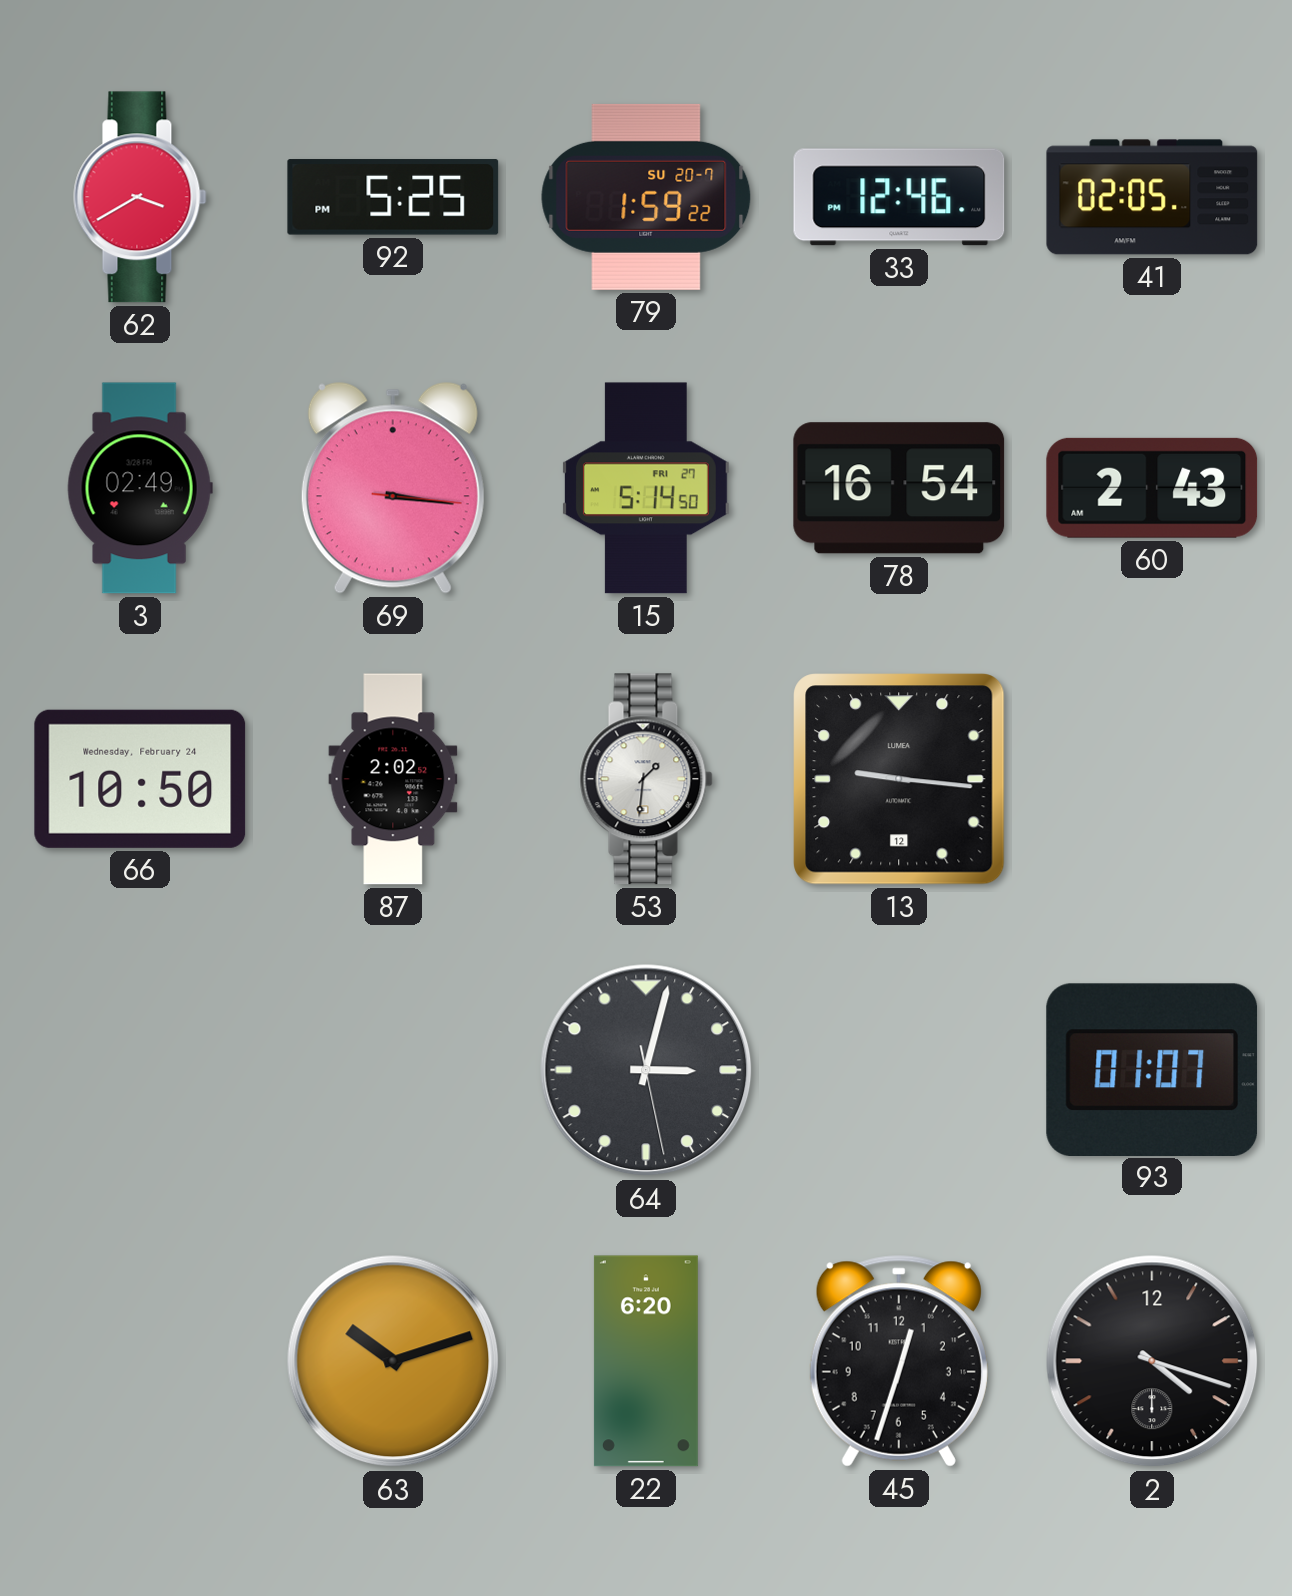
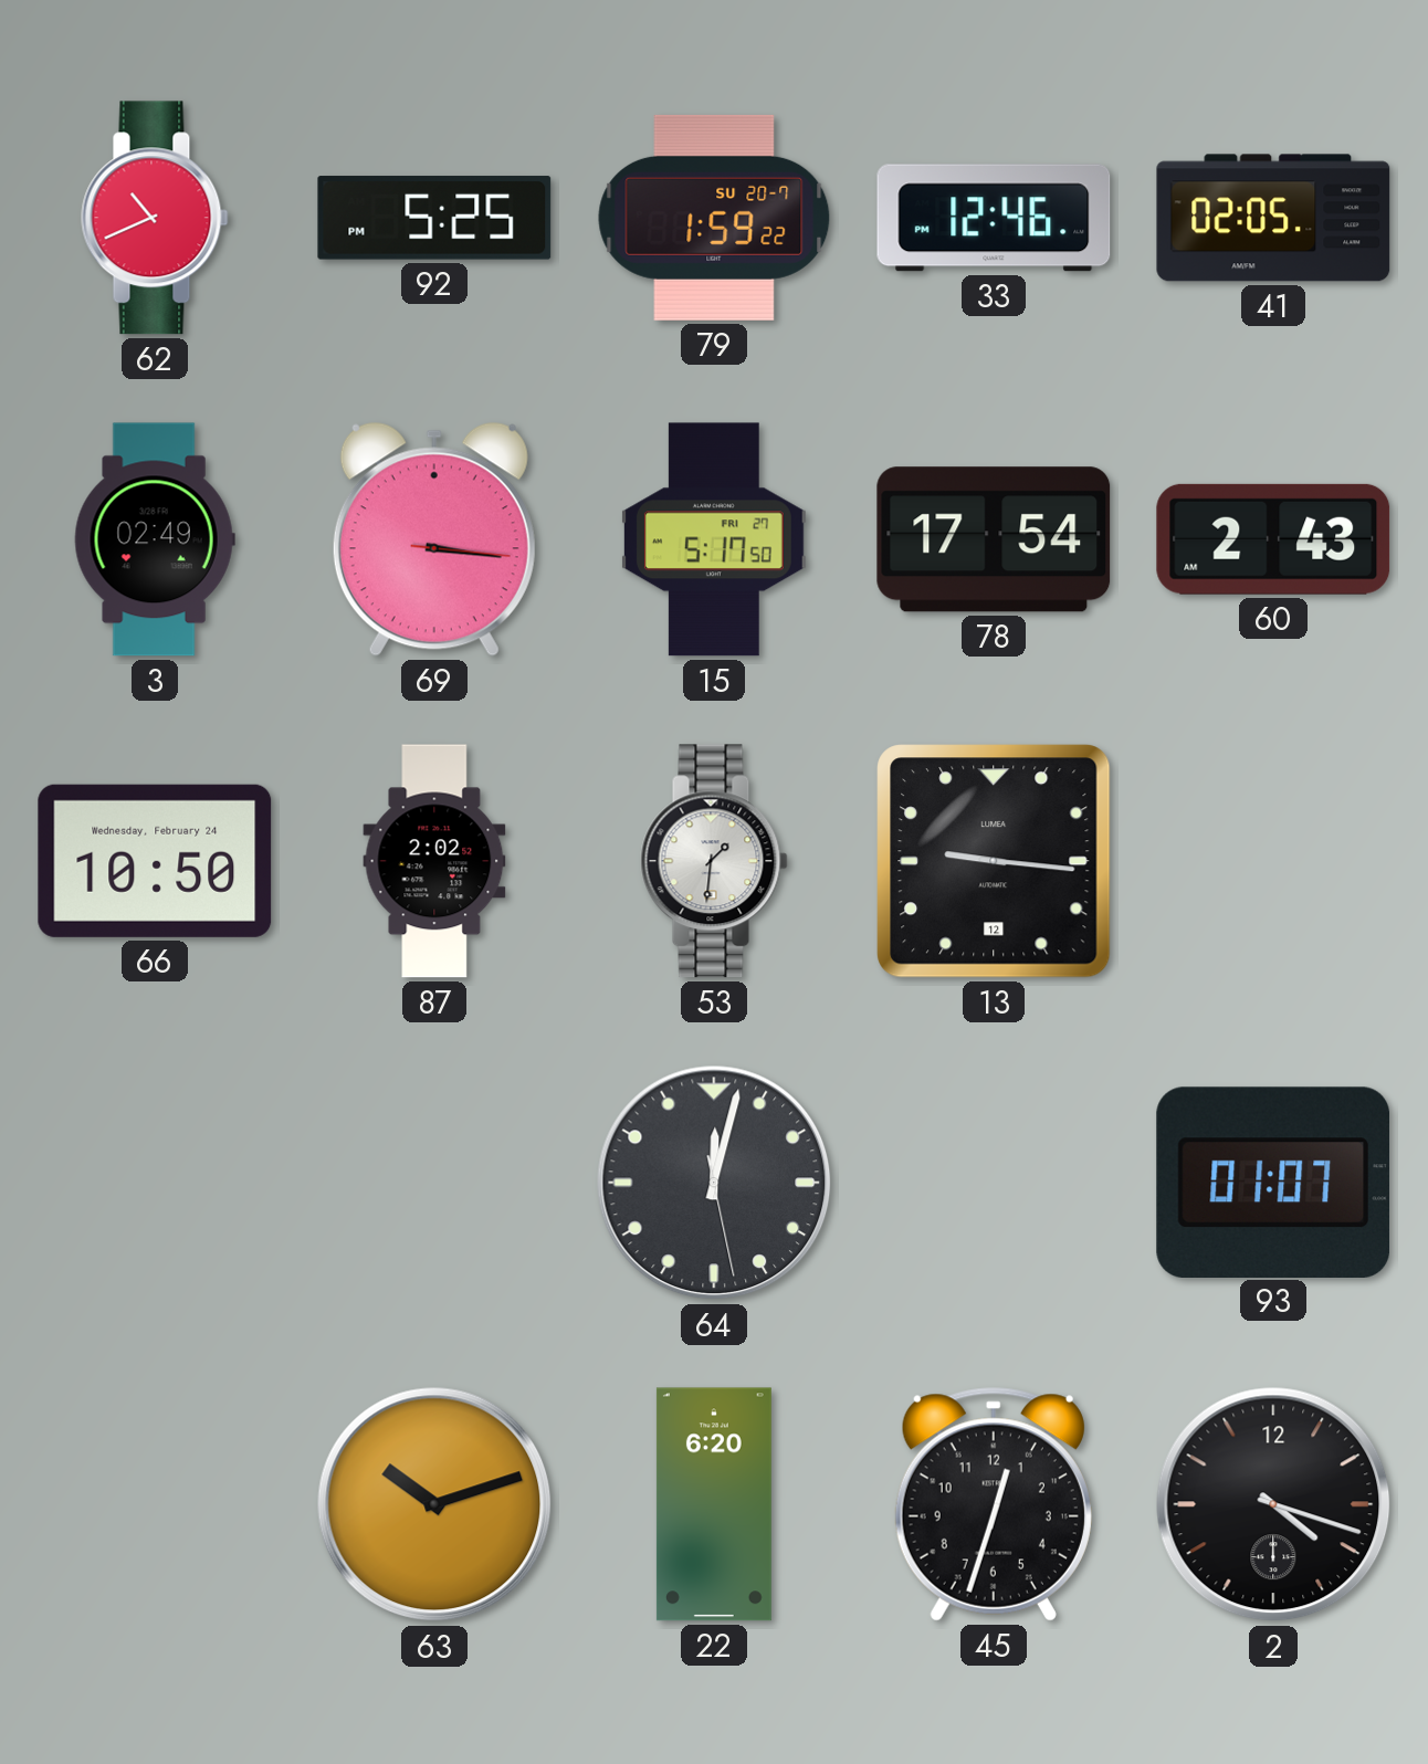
62: 3:40 -> 10:41 (155, 218)
15: 5:14 -> 5:17 (714, 539)
78: 16:54 -> 17:54 (994, 539)
64: 3:02 -> 12:02 (714, 1183)
